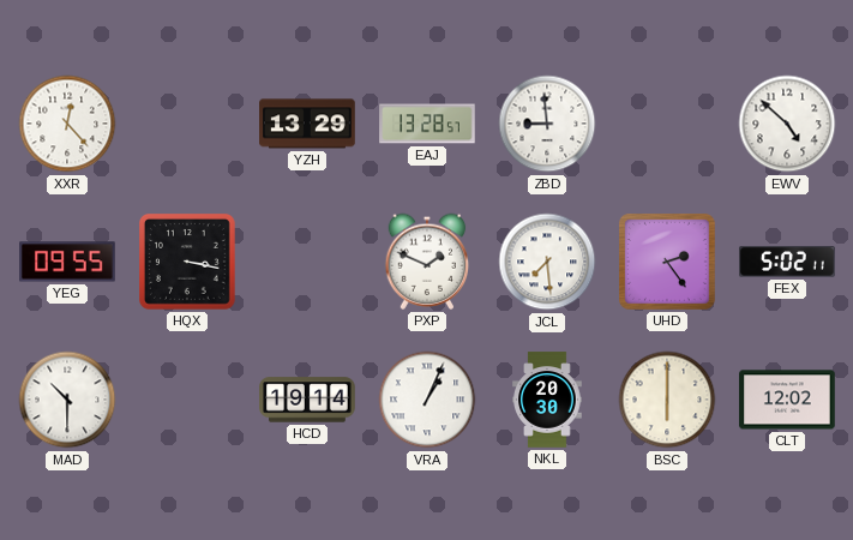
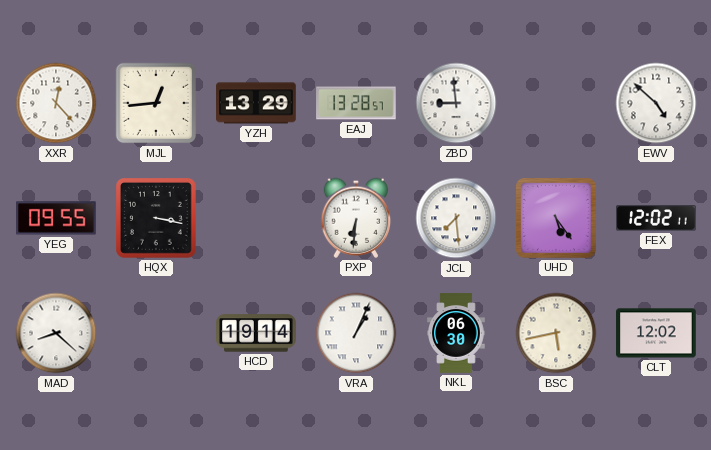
MJL: none -> 12:44 (156, 103)
PXP: 1:49 -> 6:31 (356, 218)
UHD: 2:24 -> 5:24 (557, 219)
FEX: 5:02 -> 12:02 (656, 218)
MAD: 10:30 -> 8:22 (56, 333)
NKL: 20:30 -> 06:30 (456, 333)
BSC: 6:00 -> 5:43 (556, 333)
